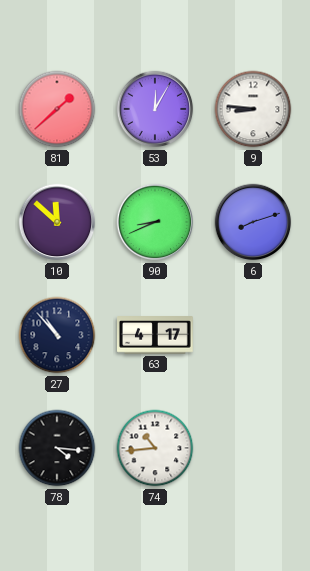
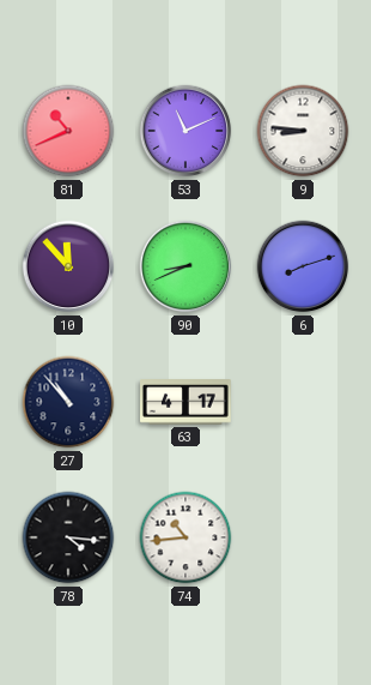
81: 1:38 -> 10:41 (68, 131)
53: 12:05 -> 11:11 (185, 131)
10: 11:52 -> 11:53 (68, 266)
